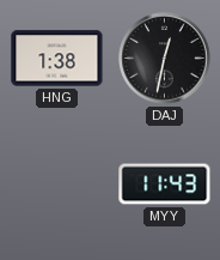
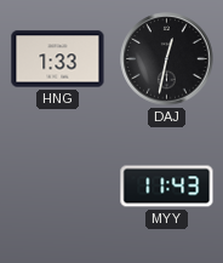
HNG: 1:38 -> 1:33 (58, 59)
